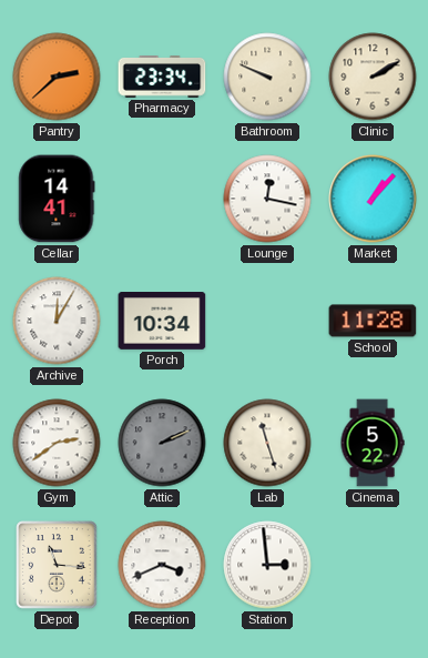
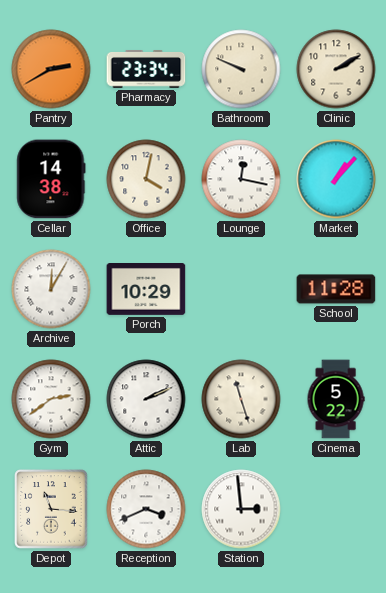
Pantry: 2:38 -> 2:40 (51, 69)
Cellar: 14:41 -> 14:38 (51, 179)
Office: none -> 4:02 (146, 179)
Porch: 10:34 -> 10:29 (146, 290)
Attic dial: grey -> white (146, 399)
